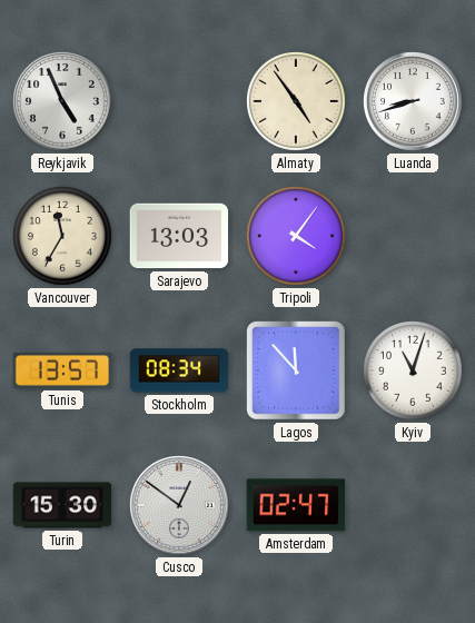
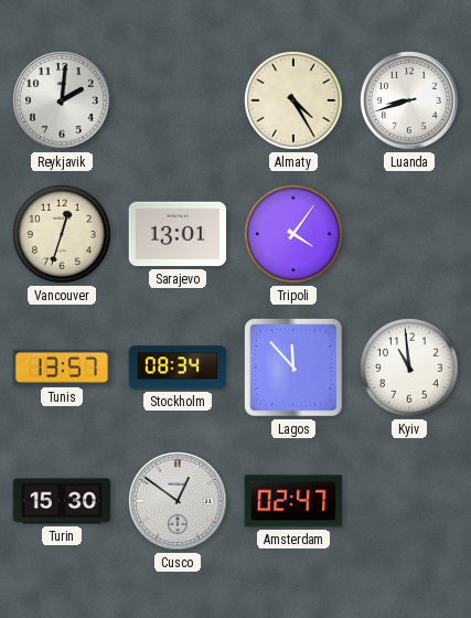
Reykjavik: 4:56 -> 2:01 (63, 102)
Almaty: 4:54 -> 4:25 (295, 102)
Vancouver: 11:35 -> 12:33 (63, 235)
Sarajevo: 13:03 -> 13:01 (178, 234)
Kyiv: 11:03 -> 10:59 (410, 369)
